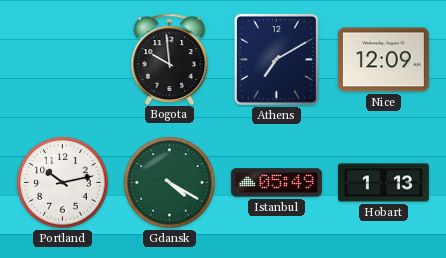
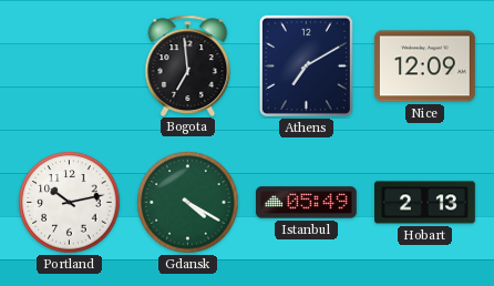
Bogota: 9:59 -> 6:59 (188, 65)
Hobart: 1:13 -> 2:13 (425, 203)
